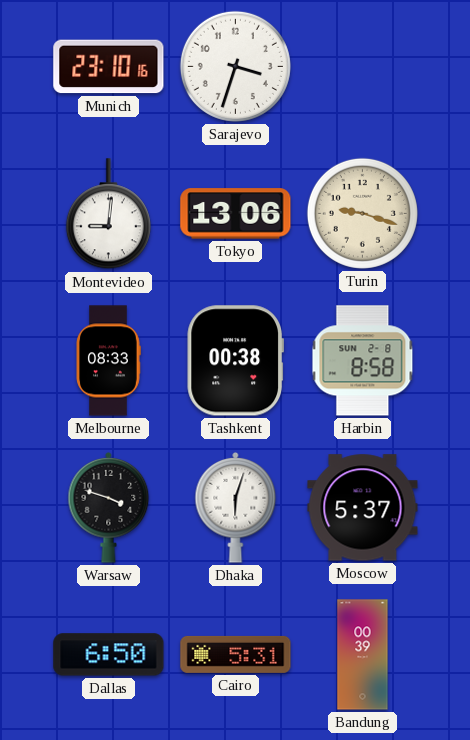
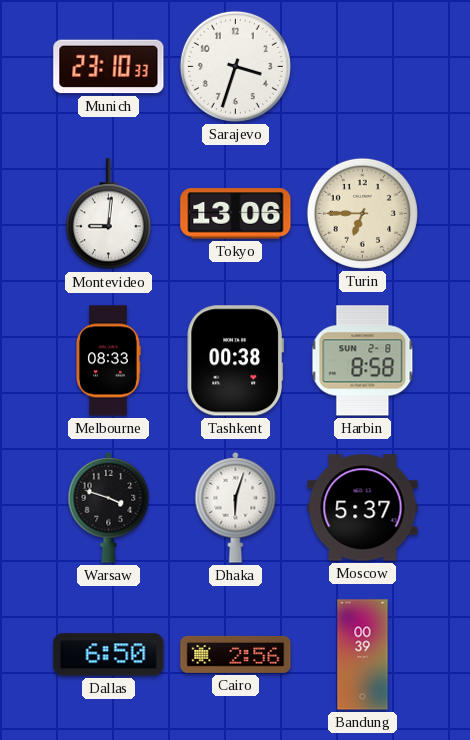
Munich: 23:10:16 -> 23:10:33 (109, 67)
Turin: 9:18 -> 6:45 (362, 213)
Cairo: 5:31 -> 2:56 (236, 654)
